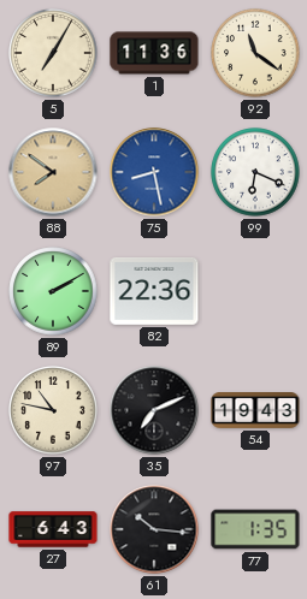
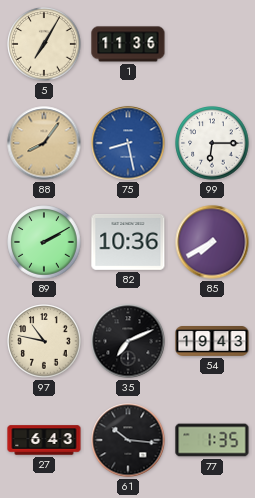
92: 11:21 -> none (255, 53)
88: 7:51 -> 8:06 (44, 143)
99: 6:19 -> 6:15 (212, 143)
82: 22:36 -> 10:36 (128, 242)
85: none -> 7:40 (212, 242)
